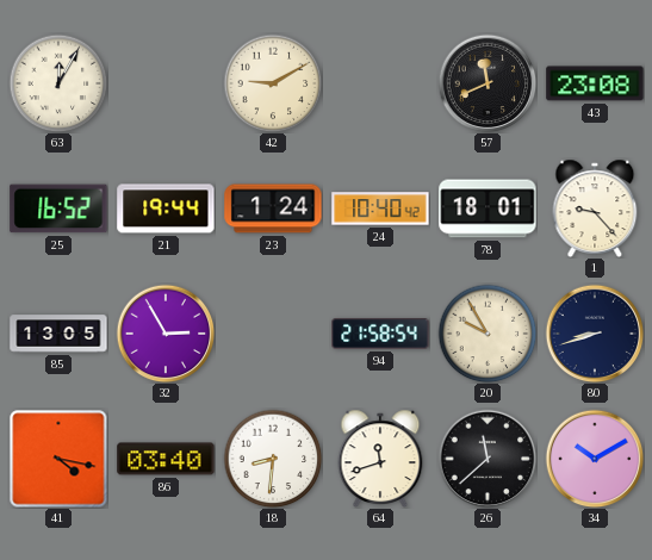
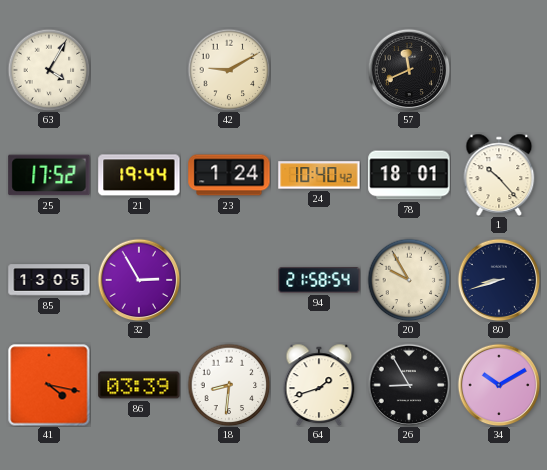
63: 12:05 -> 4:05 (49, 70)
43: 23:08 -> none (595, 83)
25: 16:52 -> 17:52 (49, 175)
1: 9:23 -> 10:23 (499, 174)
86: 03:40 -> 03:39 (139, 385)
64: 11:42 -> 1:42 (319, 384)
26: 11:38 -> 8:55 (409, 385)
